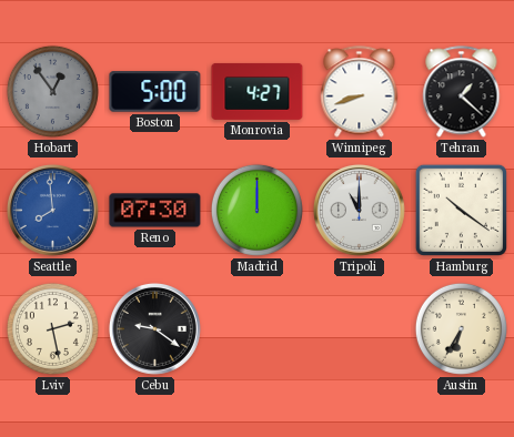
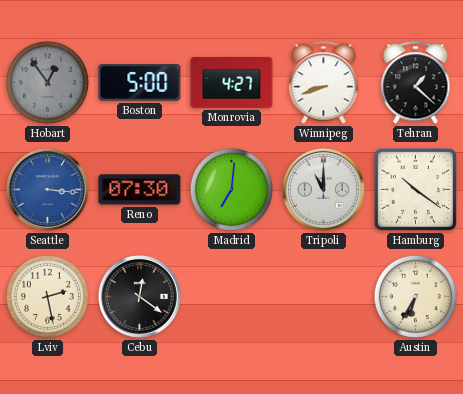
Seattle: 7:59 -> 3:16 (47, 189)
Madrid: 12:00 -> 7:01 (231, 189)
Cebu: 9:21 -> 12:21 (139, 296)
